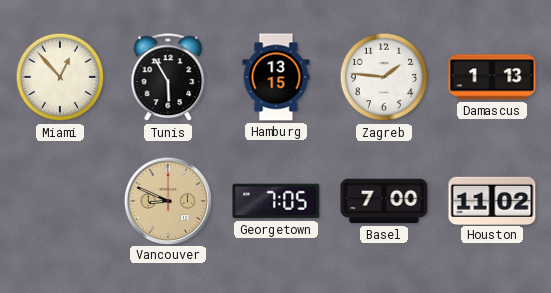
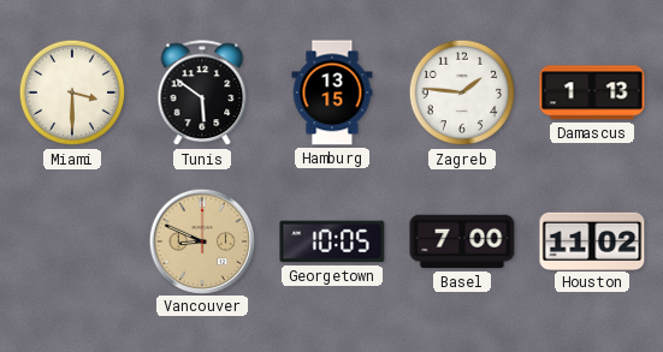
Miami: 12:53 -> 3:30 (72, 93)
Tunis: 5:55 -> 5:51 (202, 94)
Georgetown: 7:05 -> 10:05 (332, 241)
